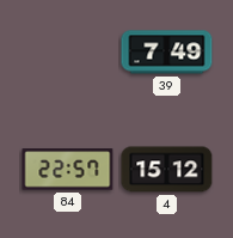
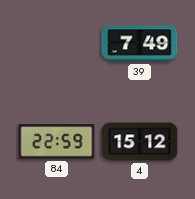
84: 22:57 -> 22:59 (57, 142)
